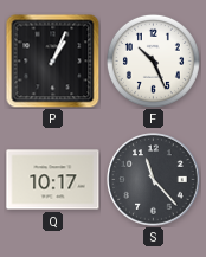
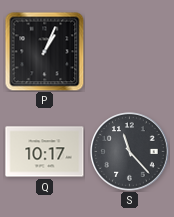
F: 10:26 -> none (153, 60)
